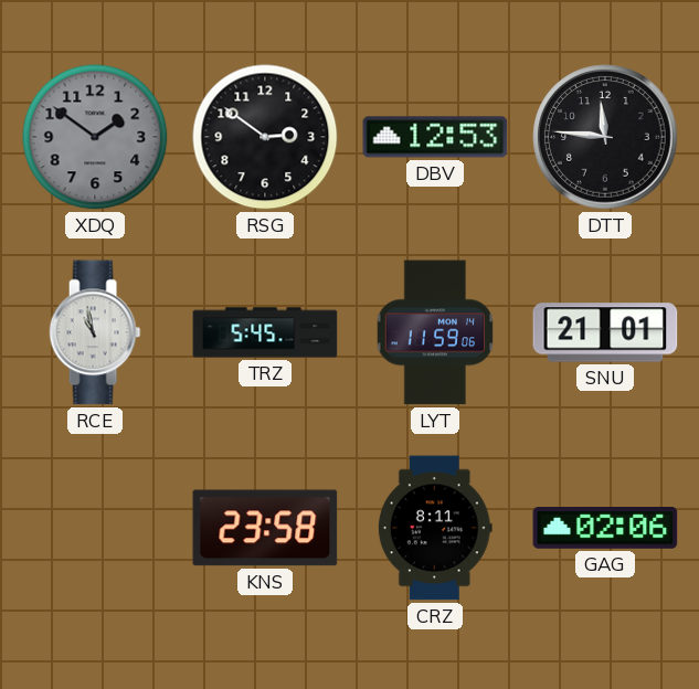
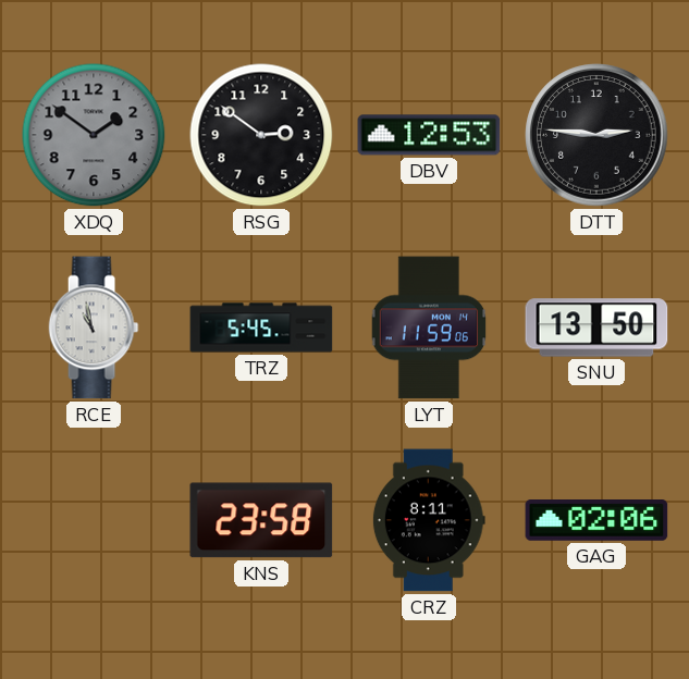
DTT: 11:46 -> 2:46 (596, 135)
SNU: 21:01 -> 13:50 (596, 328)
